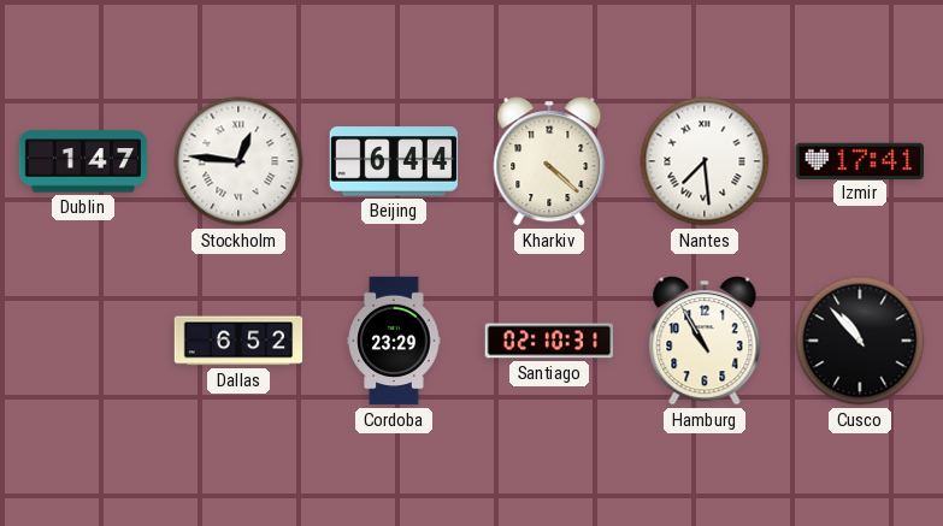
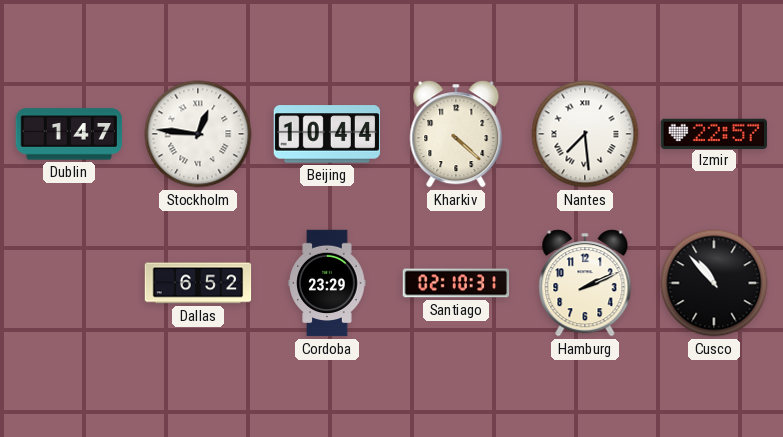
Beijing: 6:44 -> 10:44 (327, 134)
Izmir: 17:41 -> 22:57 (713, 133)
Hamburg: 10:55 -> 2:11 (585, 283)
